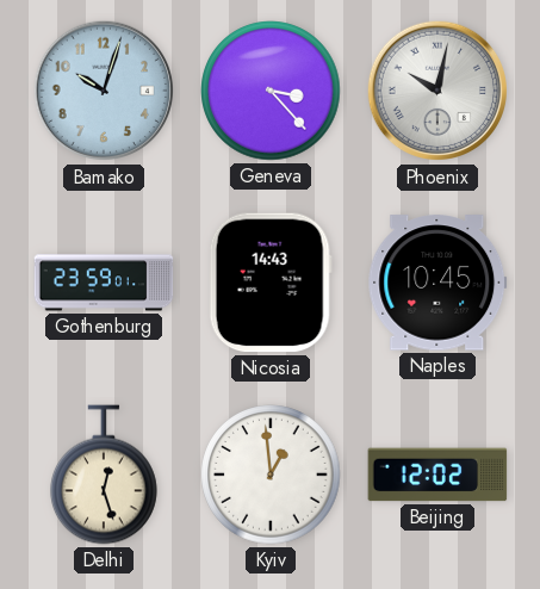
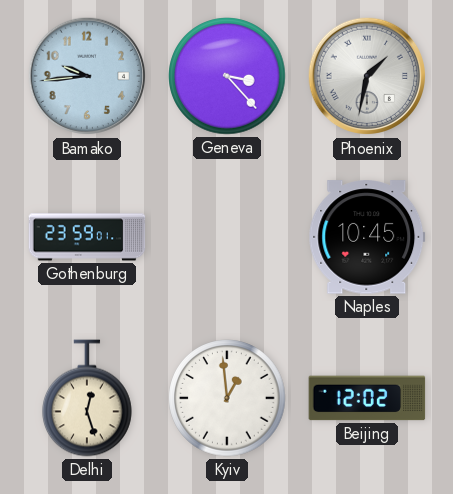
Bamako: 10:03 -> 9:44 (87, 76)
Phoenix: 10:02 -> 1:32 (367, 76)
Nicosia: 14:43 -> none (271, 283)
